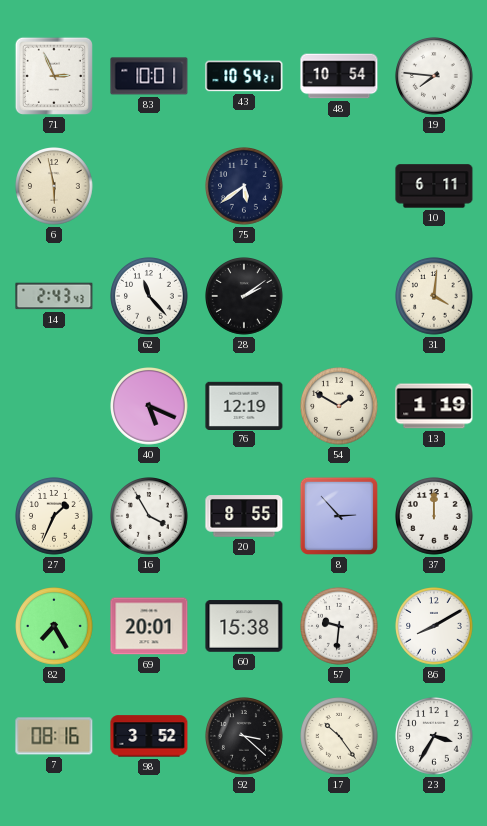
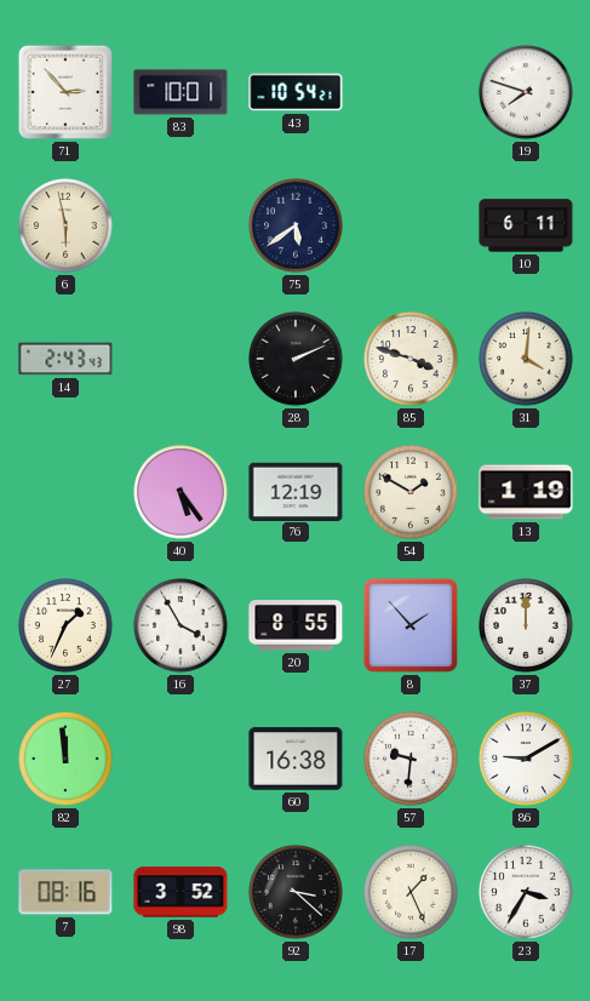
71: 2:56 -> 2:53 (65, 92)
48: 10:54 -> none (339, 76)
19: 7:46 -> 7:48 (527, 93)
62: 11:23 -> none (150, 297)
28: 2:09 -> 2:11 (297, 360)
85: none -> 3:48 (412, 360)
40: 5:19 -> 5:24 (182, 493)
8: 2:53 -> 1:53 (411, 625)
82: 7:25 -> 11:59 (67, 760)
69: 20:01 -> none (149, 626)
60: 15:38 -> 16:38 (296, 759)
86: 8:10 -> 9:10 (527, 760)
17: 10:24 -> 1:26 (412, 893)
